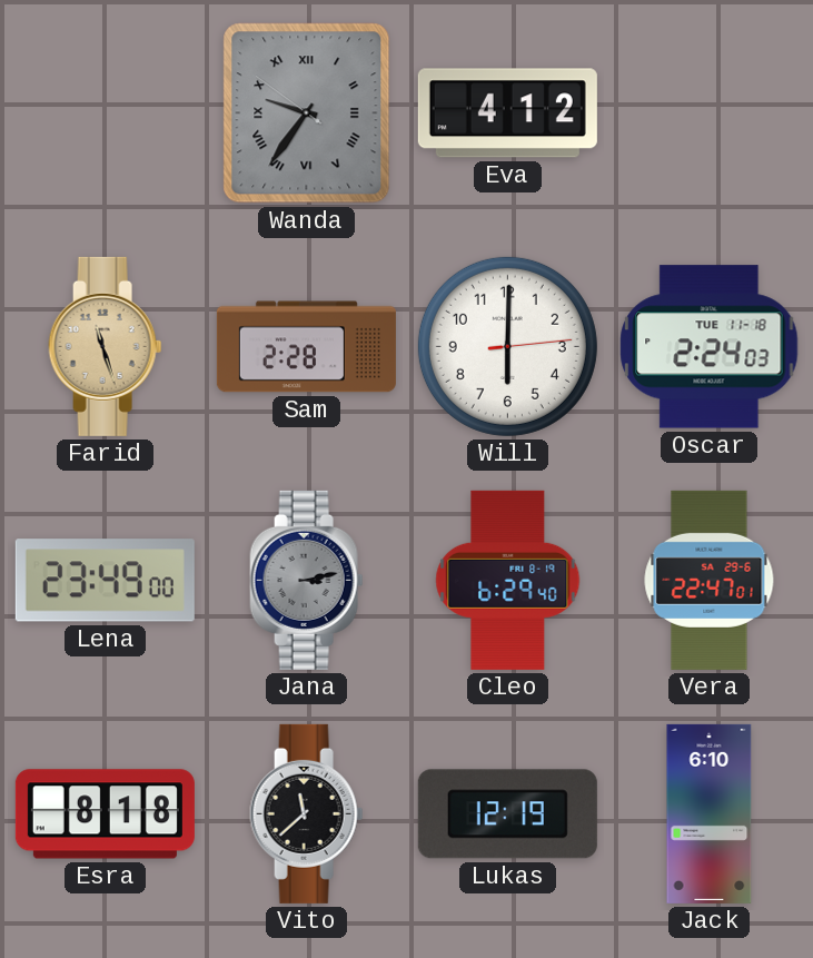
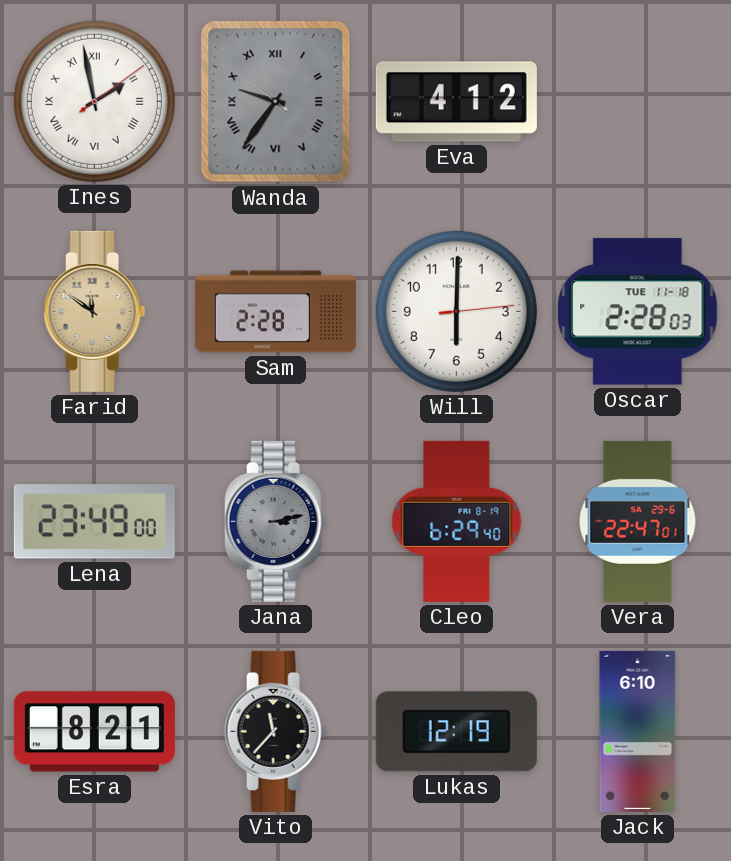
Ines: none -> 1:58 (94, 101)
Farid: 11:27 -> 11:51 (95, 311)
Oscar: 2:24 -> 2:28 (638, 312)
Esra: 8:18 -> 8:21 (94, 732)
Vito: 11:38 -> 11:37 (276, 731)
